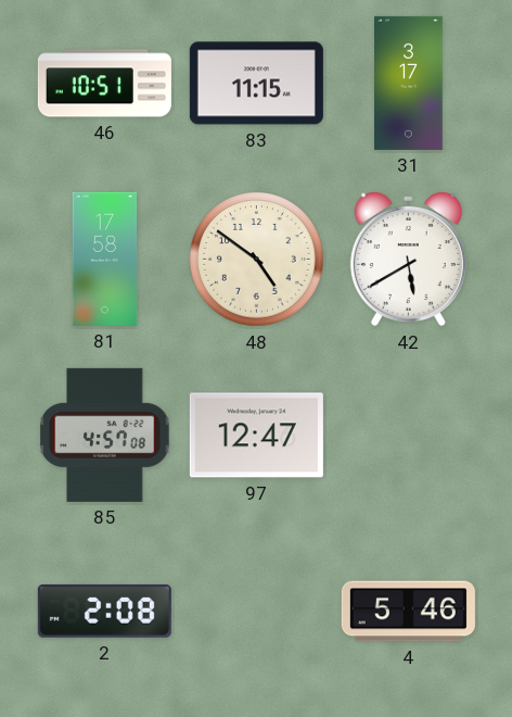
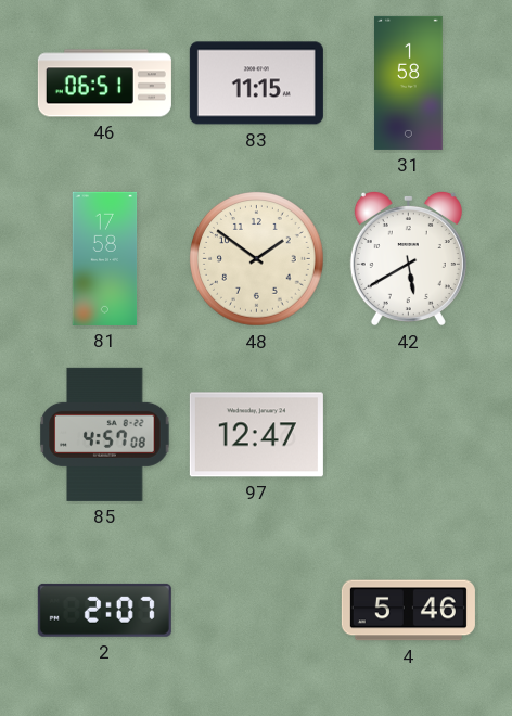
46: 10:51 -> 06:51 (104, 84)
31: 3:17 -> 1:58 (409, 82)
48: 4:51 -> 1:51 (257, 259)
2: 2:08 -> 2:07 (104, 610)
